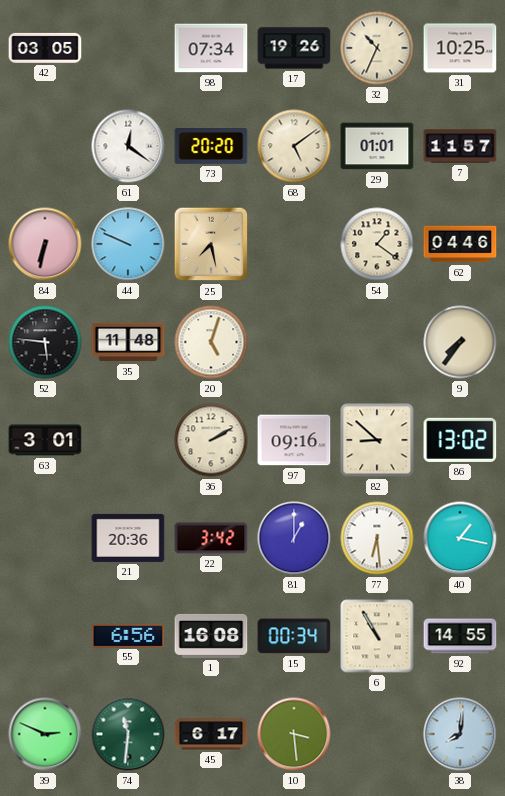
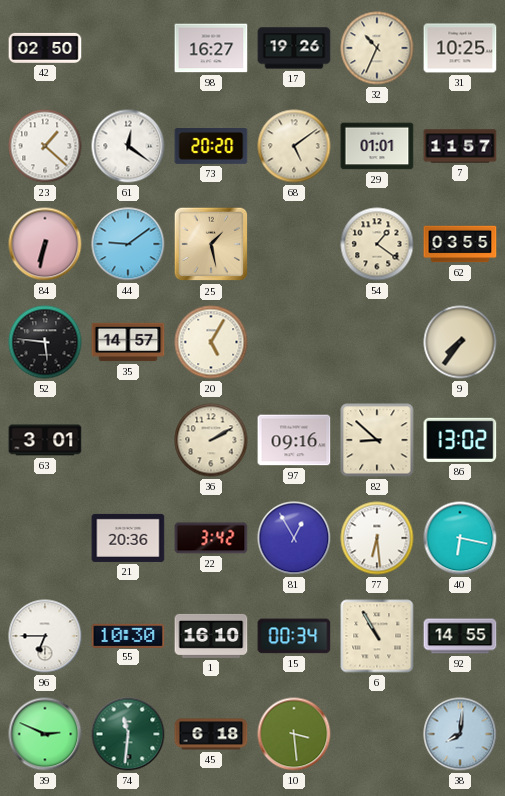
42: 03:05 -> 02:50 (45, 48)
98: 07:34 -> 16:27 (211, 48)
23: none -> 1:22 (45, 146)
44: 9:49 -> 9:09 (128, 244)
25: 7:28 -> 1:28 (211, 244)
62: 04:46 -> 03:55 (460, 244)
35: 11:48 -> 14:57 (128, 342)
20: 5:03 -> 5:05 (211, 342)
81: 1:00 -> 12:55 (294, 538)
40: 1:17 -> 6:17 (460, 538)
96: none -> 6:45 (45, 636)
55: 6:56 -> 10:30 (128, 635)
1: 16:08 -> 16:10 (211, 636)
45: 6:17 -> 6:18 (211, 734)
